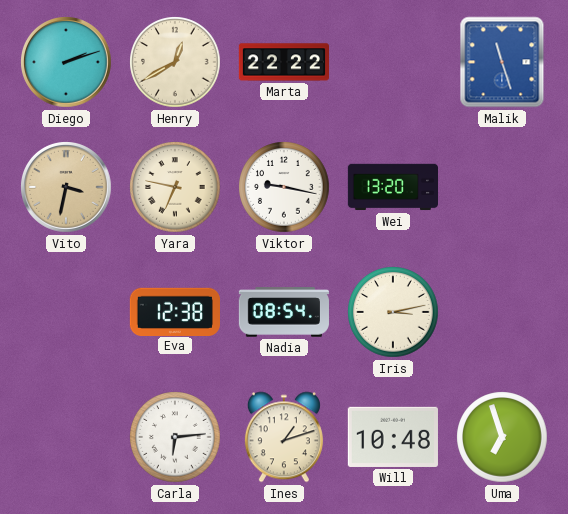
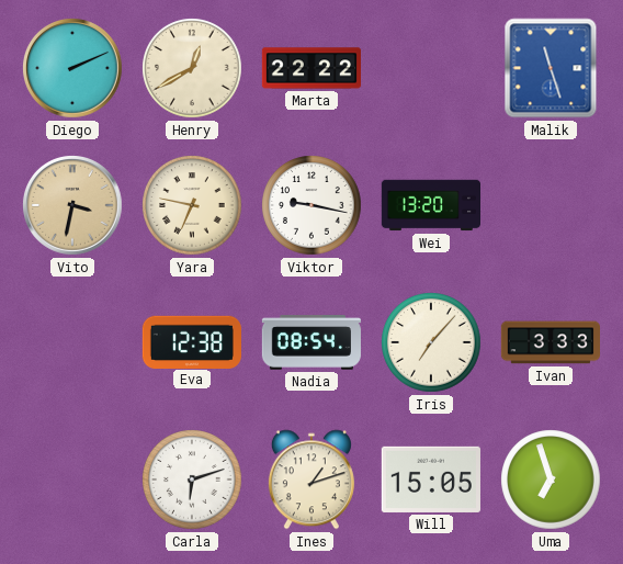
Diego: 2:12 -> 2:11 (73, 69)
Iris: 3:13 -> 7:07 (431, 342)
Ivan: none -> 3:33 (550, 342)
Carla: 6:14 -> 6:12 (192, 480)
Will: 10:48 -> 15:05 (431, 480)
